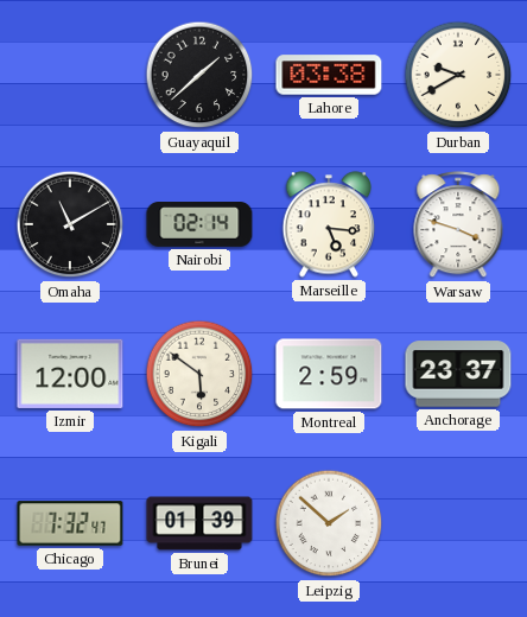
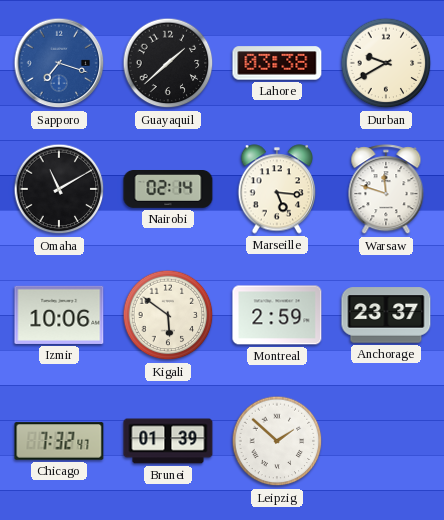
Sapporo: none -> 7:18 (59, 63)
Warsaw: 3:48 -> 11:48 (386, 190)
Izmir: 12:00 -> 10:06 (59, 315)
